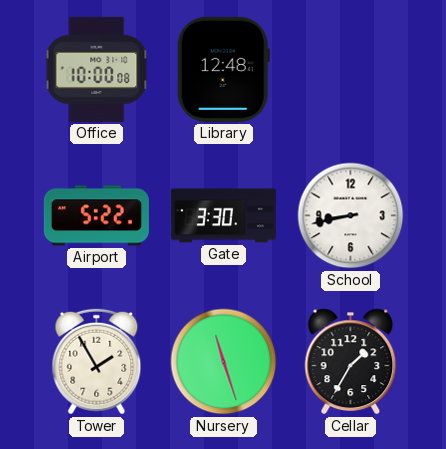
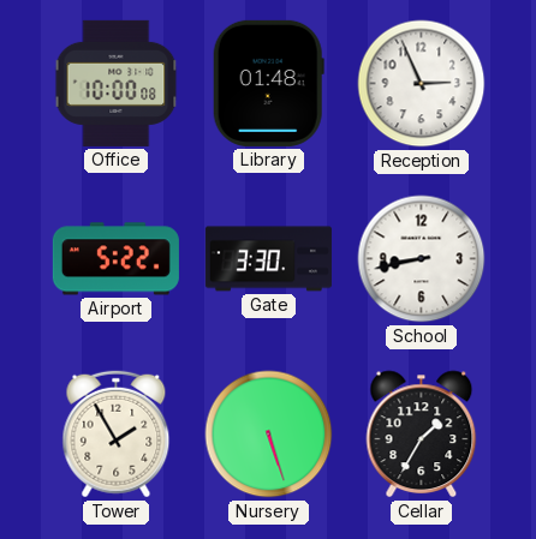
Library: 12:48 -> 01:48 (268, 83)
Reception: none -> 2:56 (422, 84)
Nursery: 11:27 -> 5:27 (269, 435)
